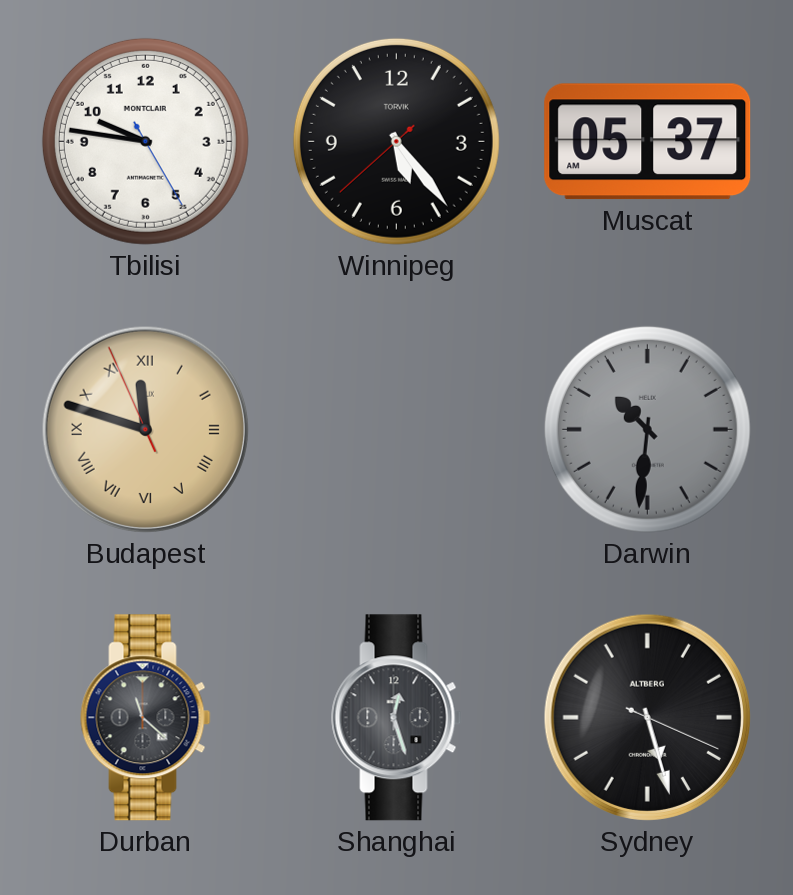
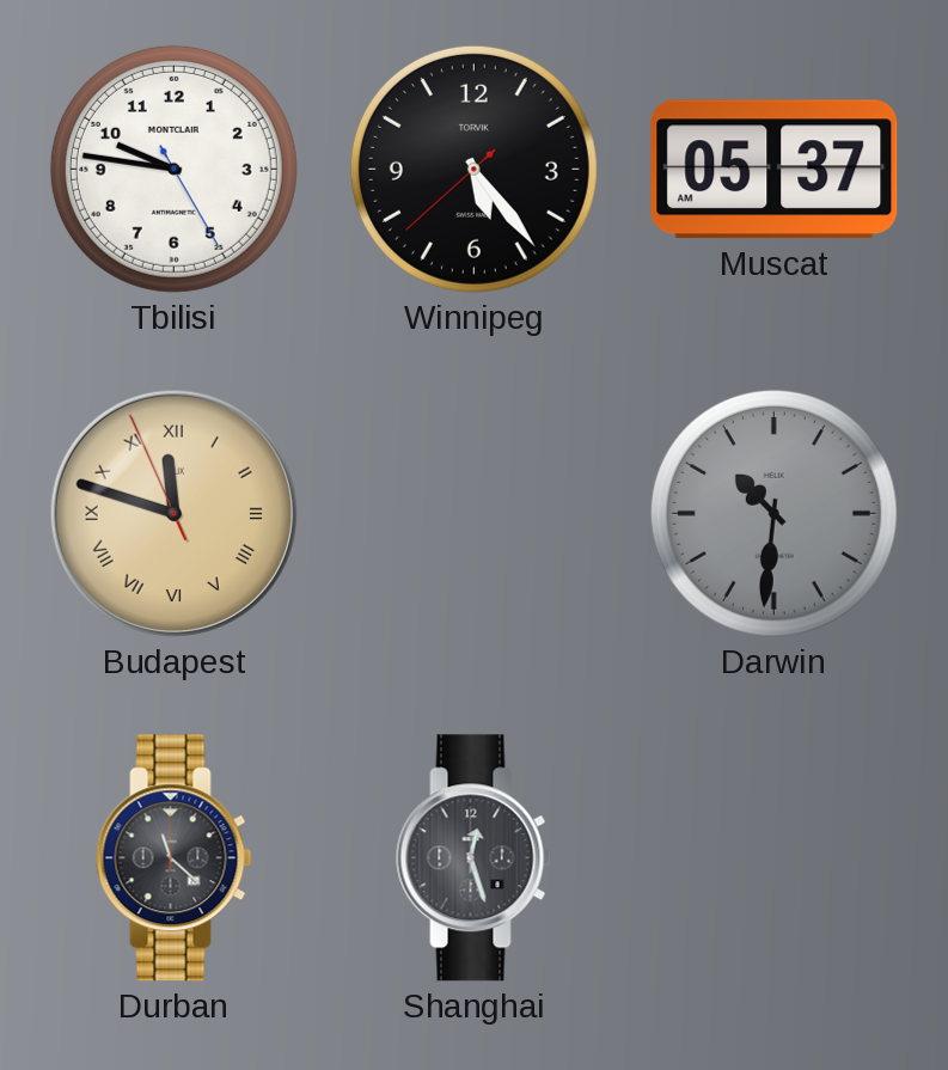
Sydney: 5:27 -> none (647, 717)
